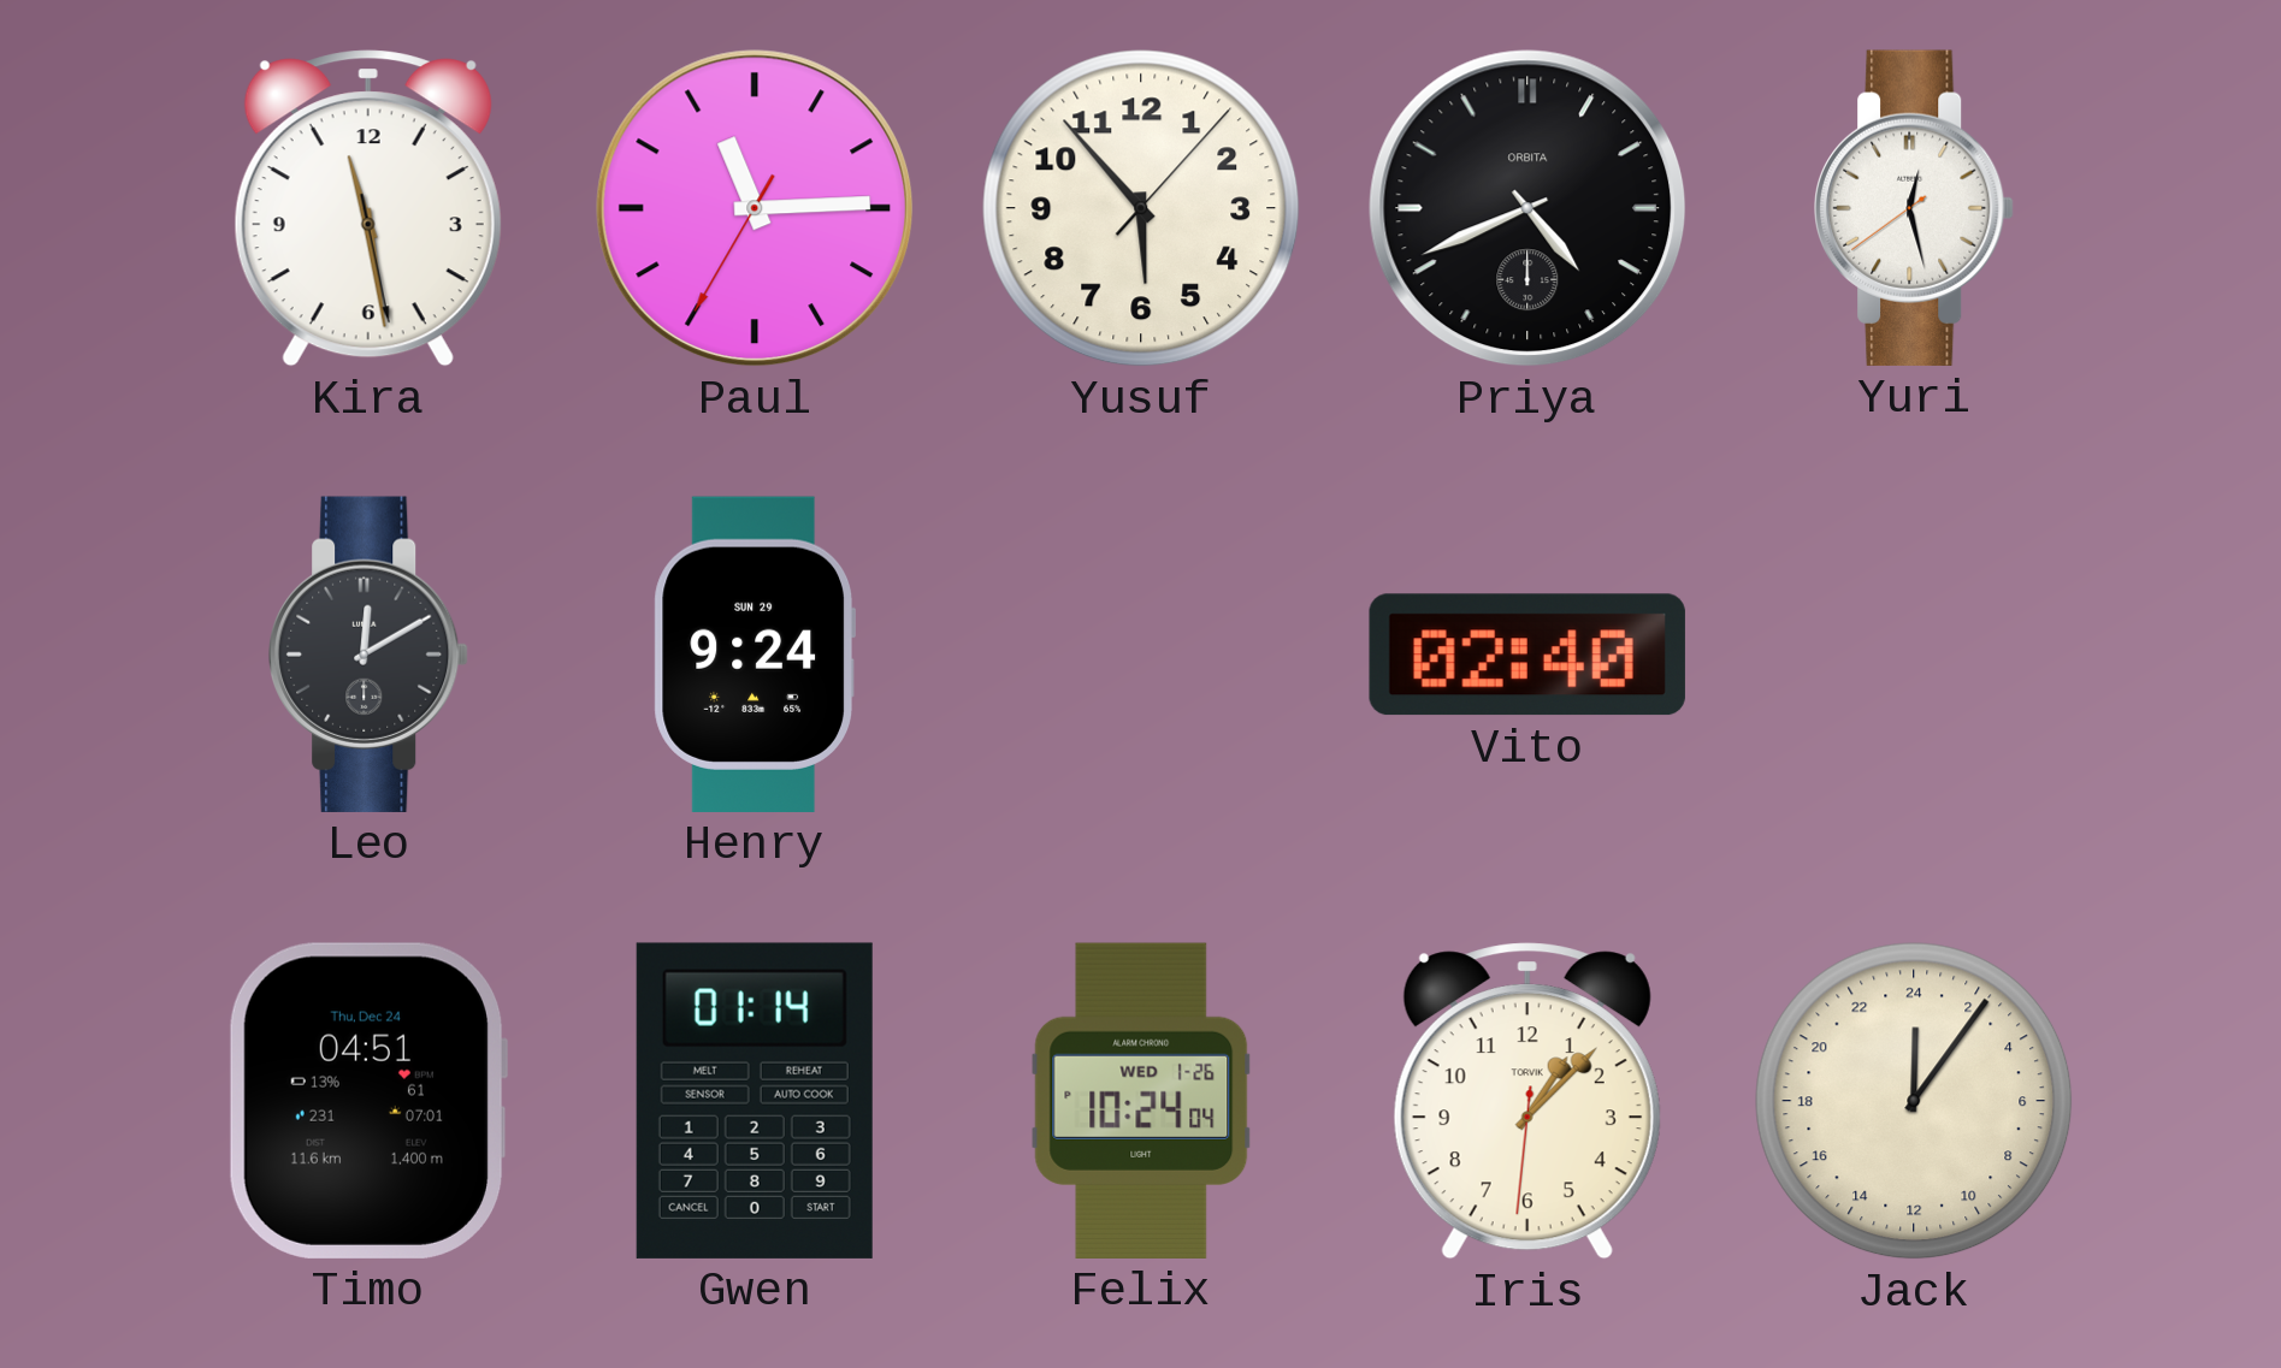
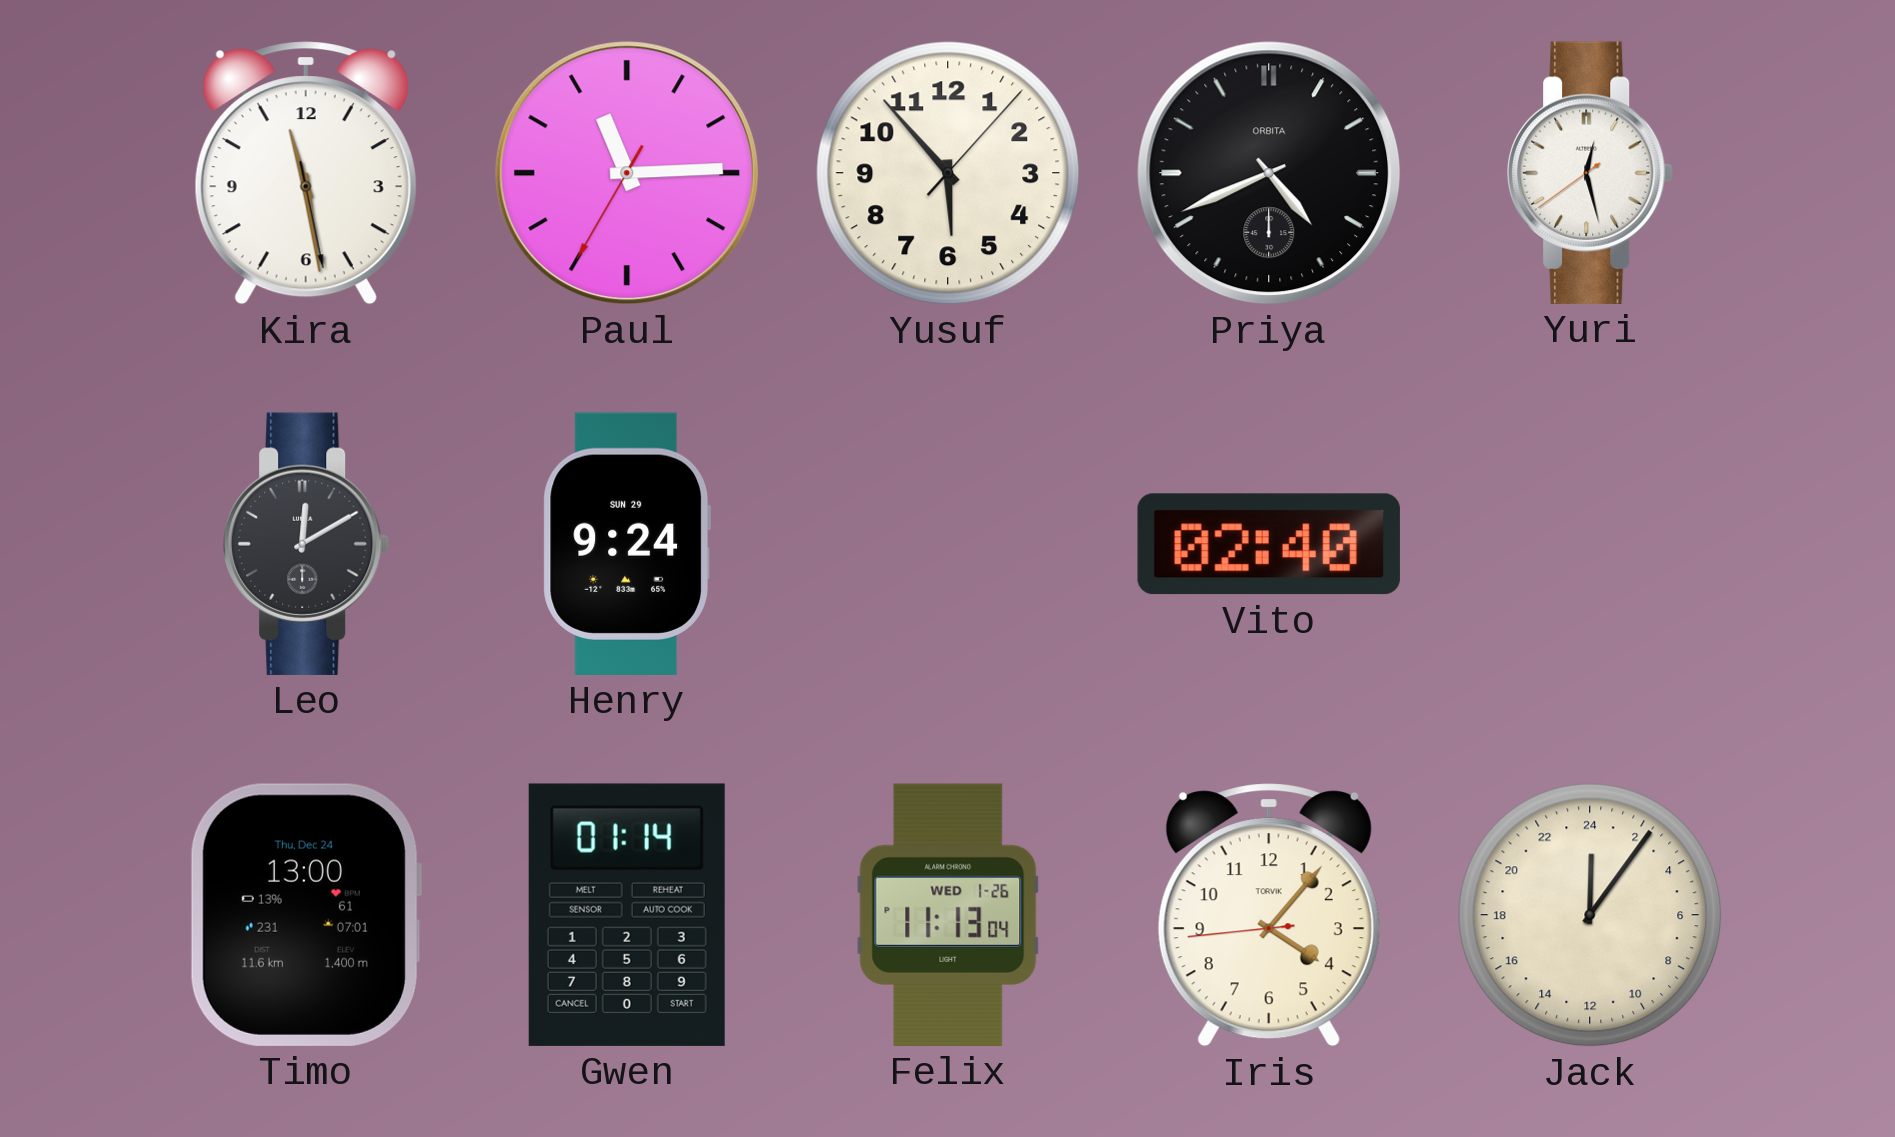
Timo: 04:51 -> 13:00 (306, 915)
Felix: 10:24 -> 11:13 (948, 915)
Iris: 1:07 -> 4:06 (1269, 915)
